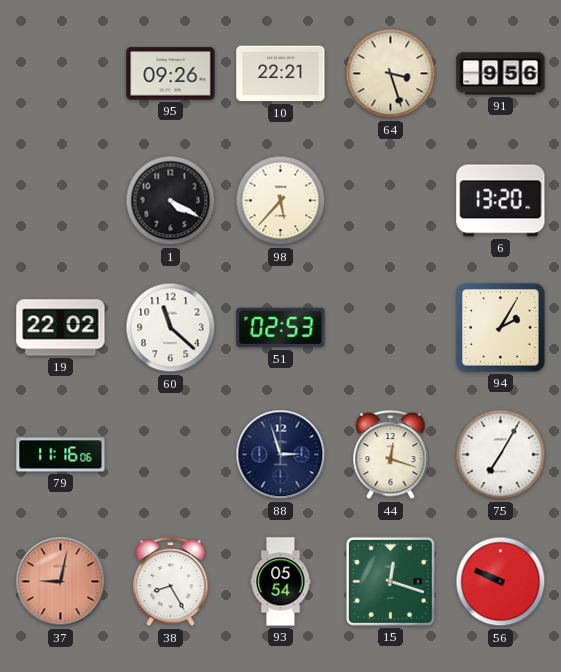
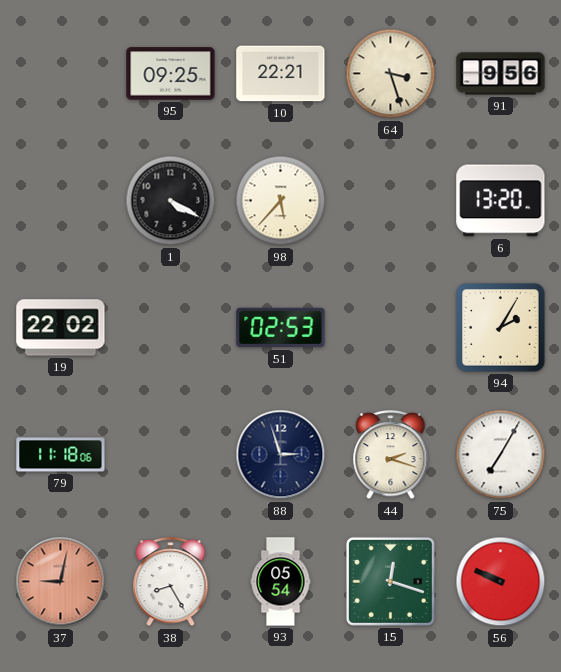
95: 09:26 -> 09:25 (171, 74)
60: 11:22 -> none (171, 328)
79: 11:16 -> 11:18 (61, 455)
44: 12:18 -> 2:18 (391, 456)
